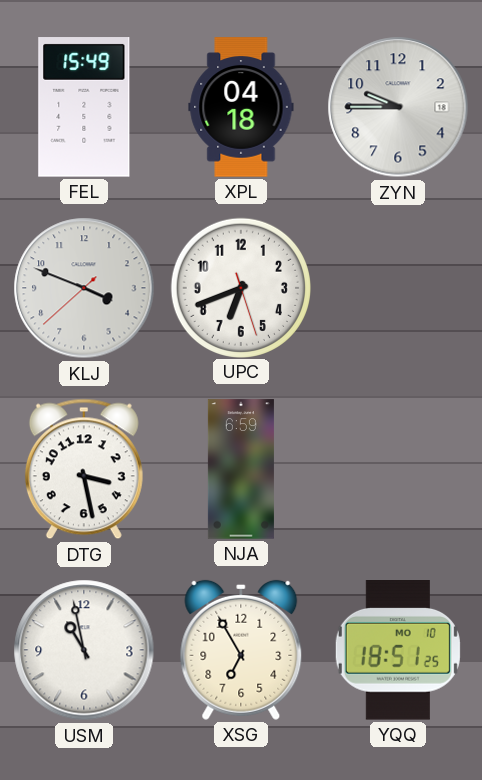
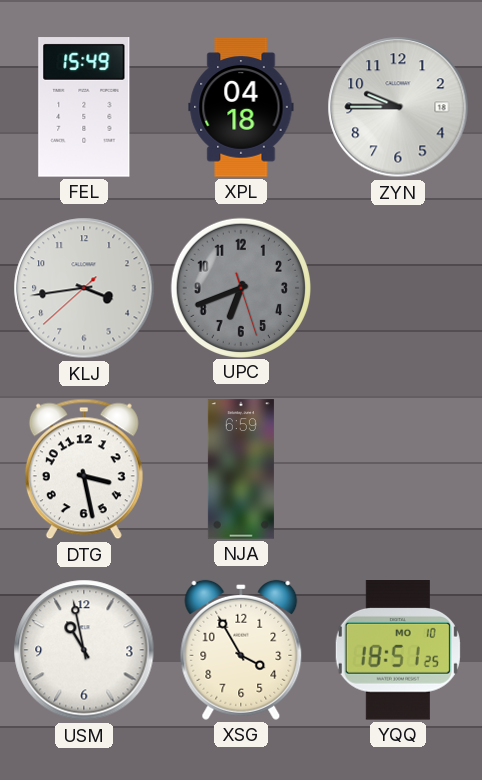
KLJ: 3:48 -> 3:43 (84, 288)
UPC dial: white -> grey (240, 287)
XSG: 6:55 -> 3:55 (241, 650)
